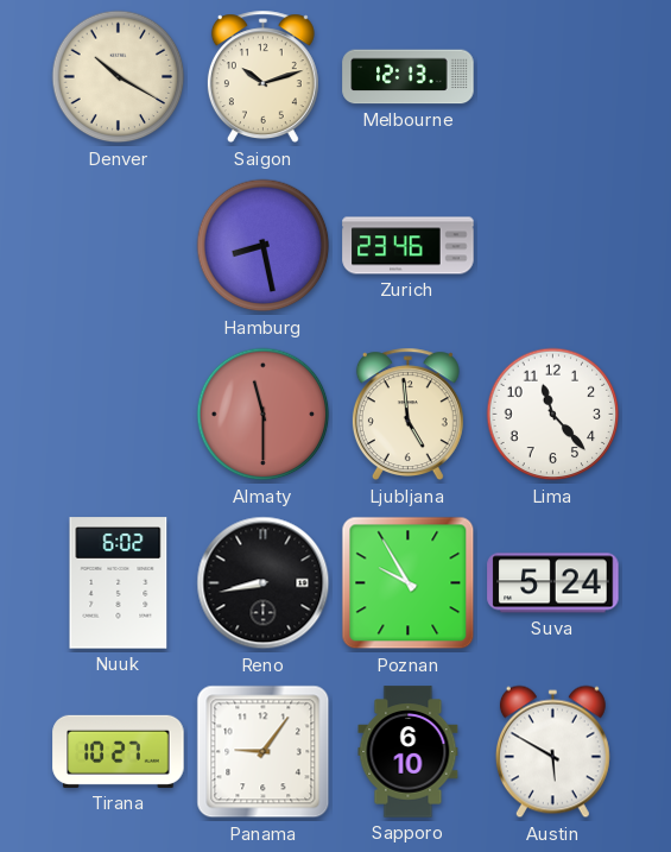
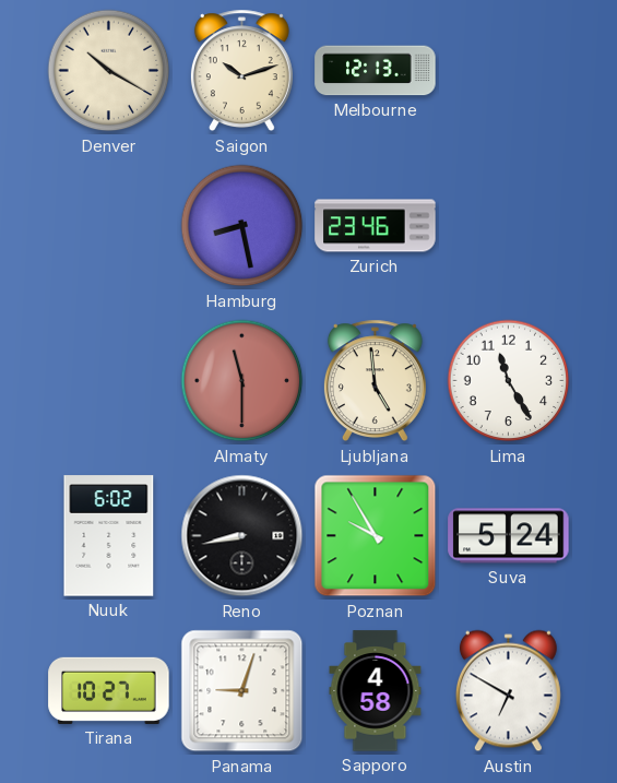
Lima: 11:23 -> 11:25 (509, 381)
Panama: 9:06 -> 9:03 (242, 691)
Sapporo: 6:10 -> 4:58 (376, 691)
Austin: 5:50 -> 6:50 (508, 691)
